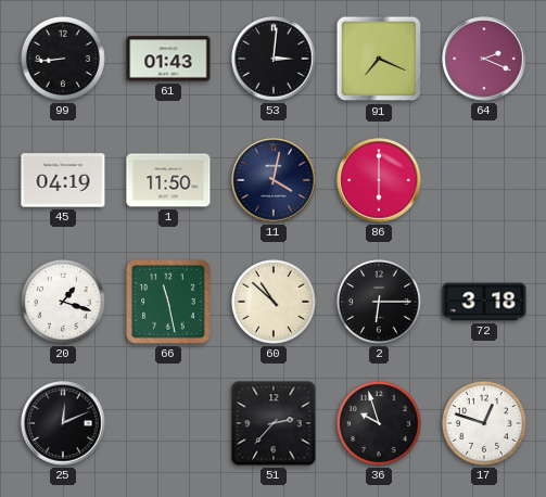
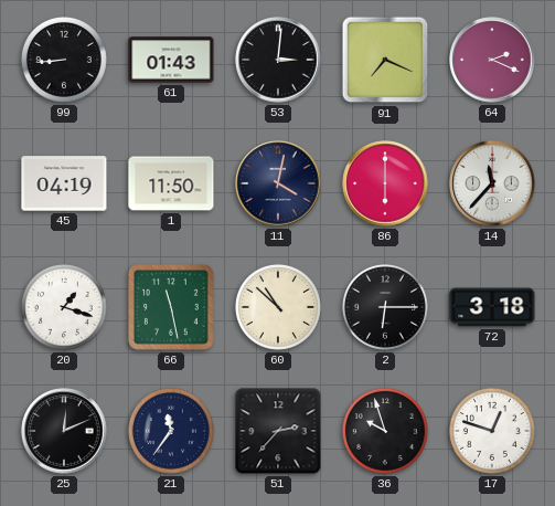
14: none -> 11:37 (492, 183)
21: none -> 11:36 (171, 431)
